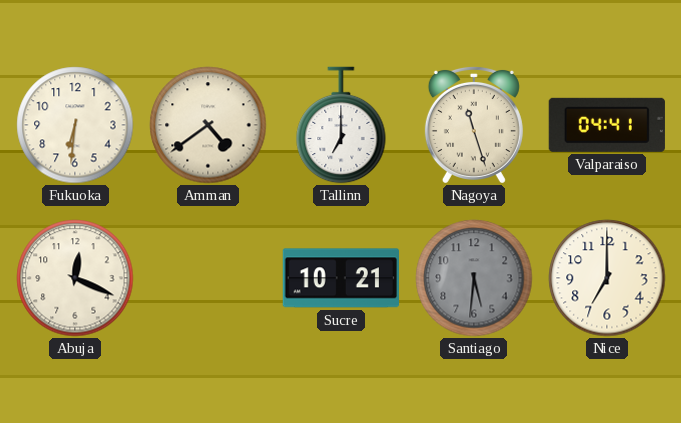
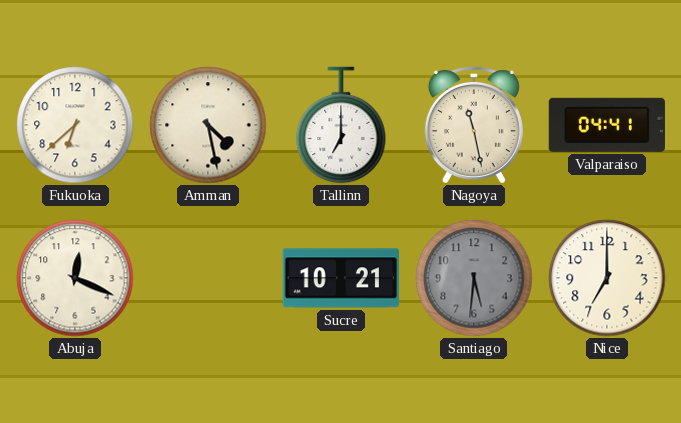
Fukuoka: 6:31 -> 6:38 (75, 125)
Amman: 4:39 -> 4:28 (208, 125)
Nagoya: 11:27 -> 11:28 (474, 124)
